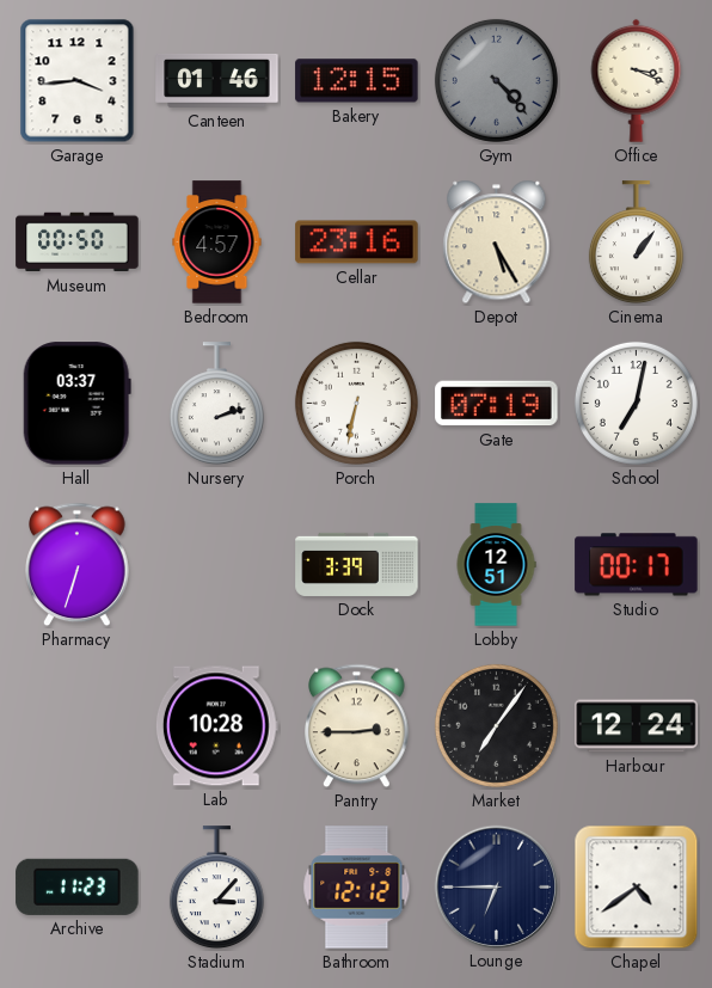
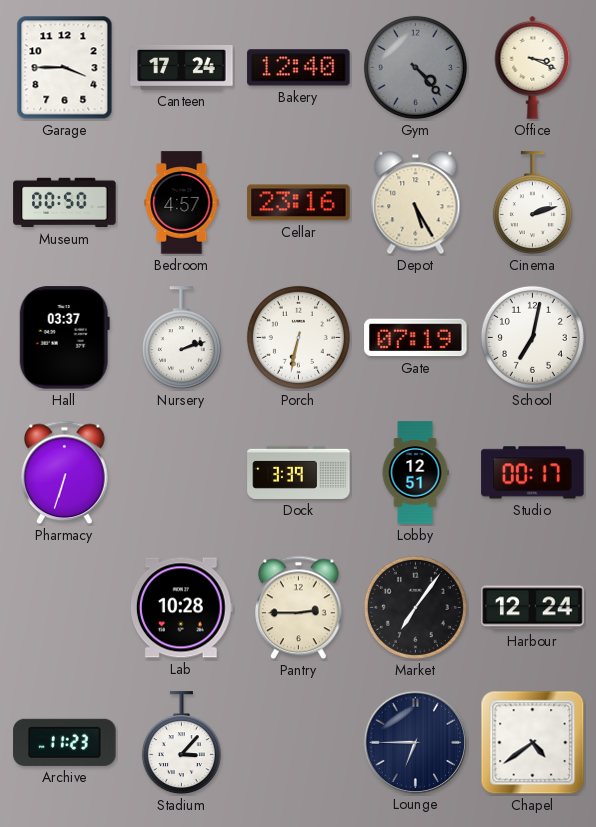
Garage: 3:44 -> 3:45 (65, 68)
Canteen: 01:46 -> 17:24 (182, 68)
Bakery: 12:15 -> 12:40 (299, 68)
Cinema: 1:06 -> 2:12 (532, 203)
Bathroom: 12:12 -> none (357, 888)
